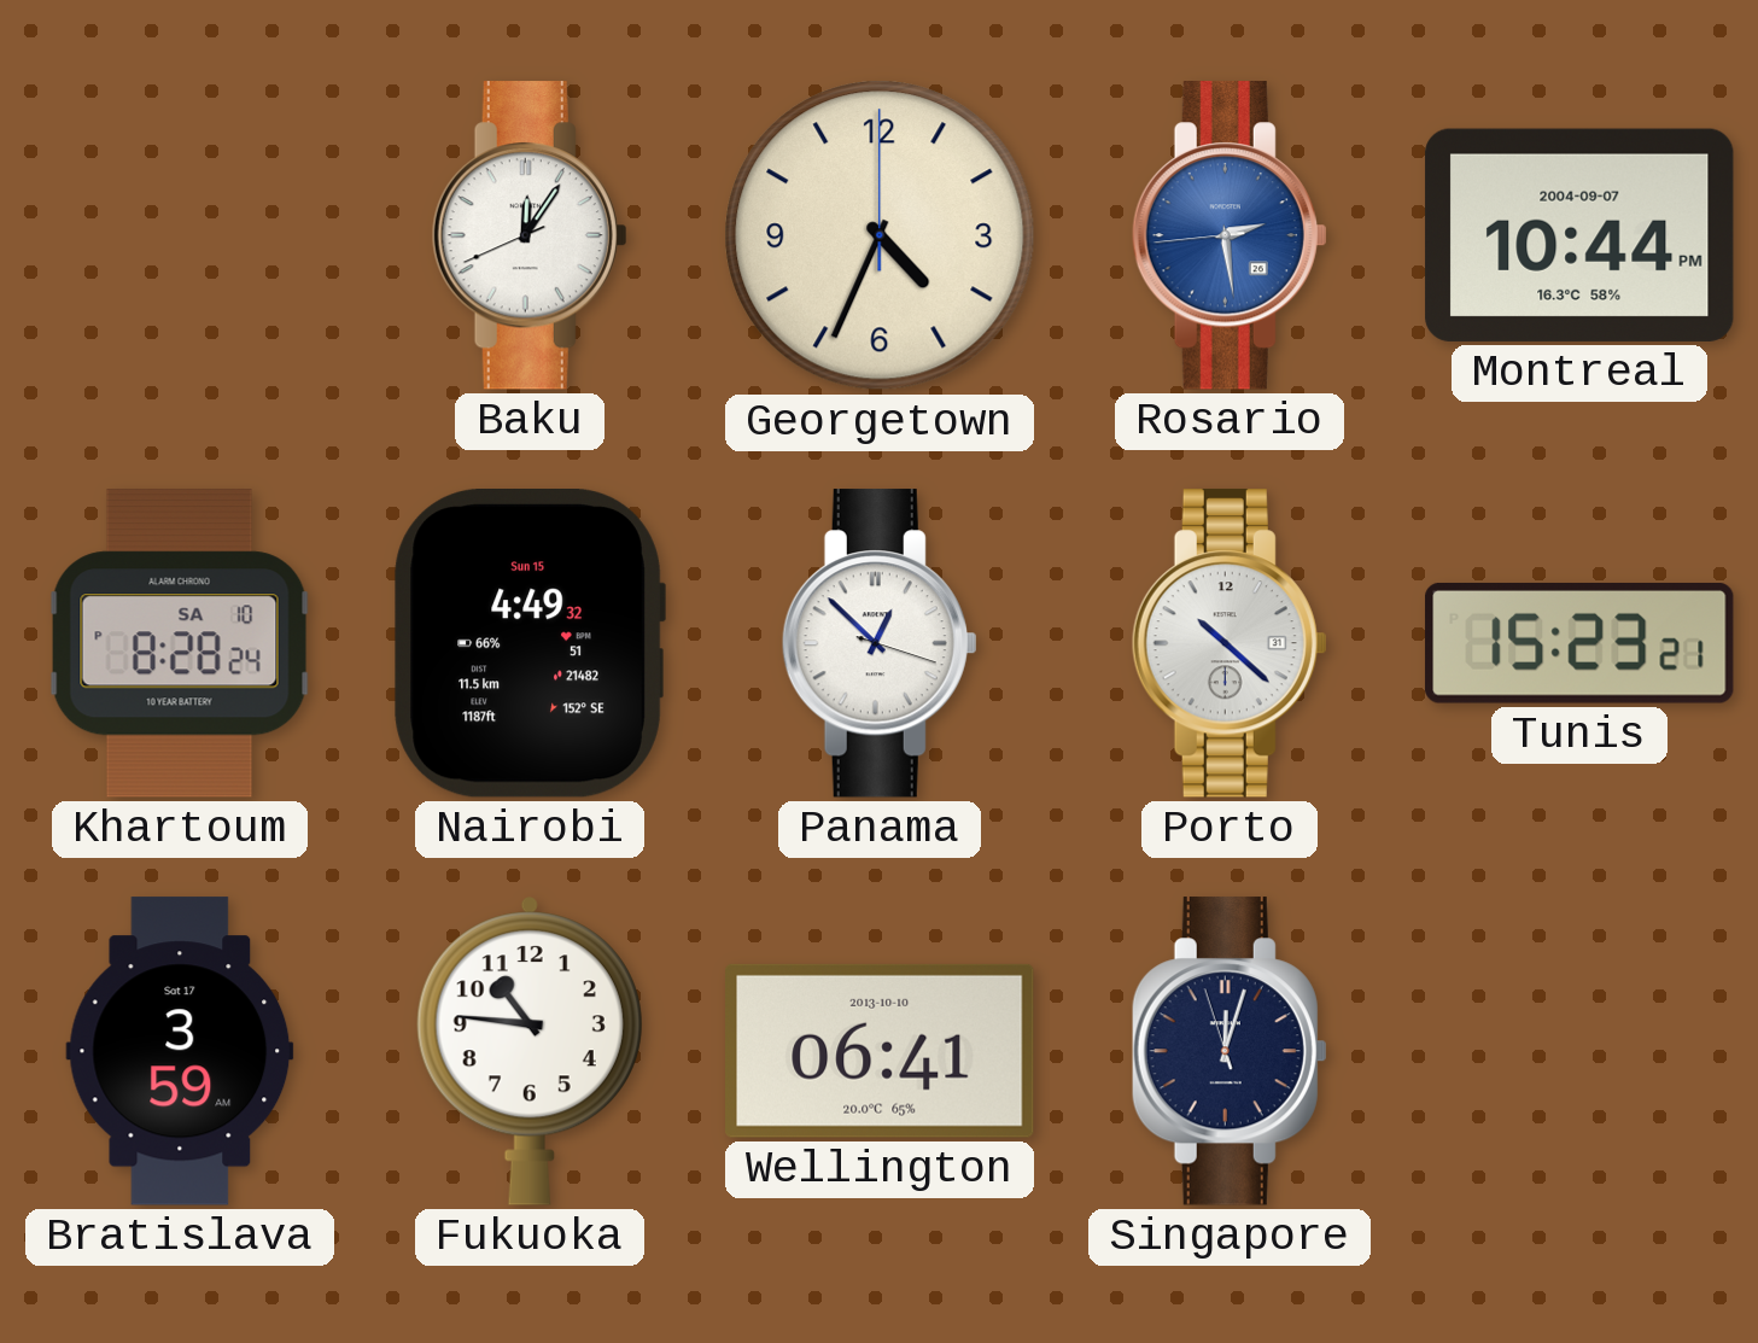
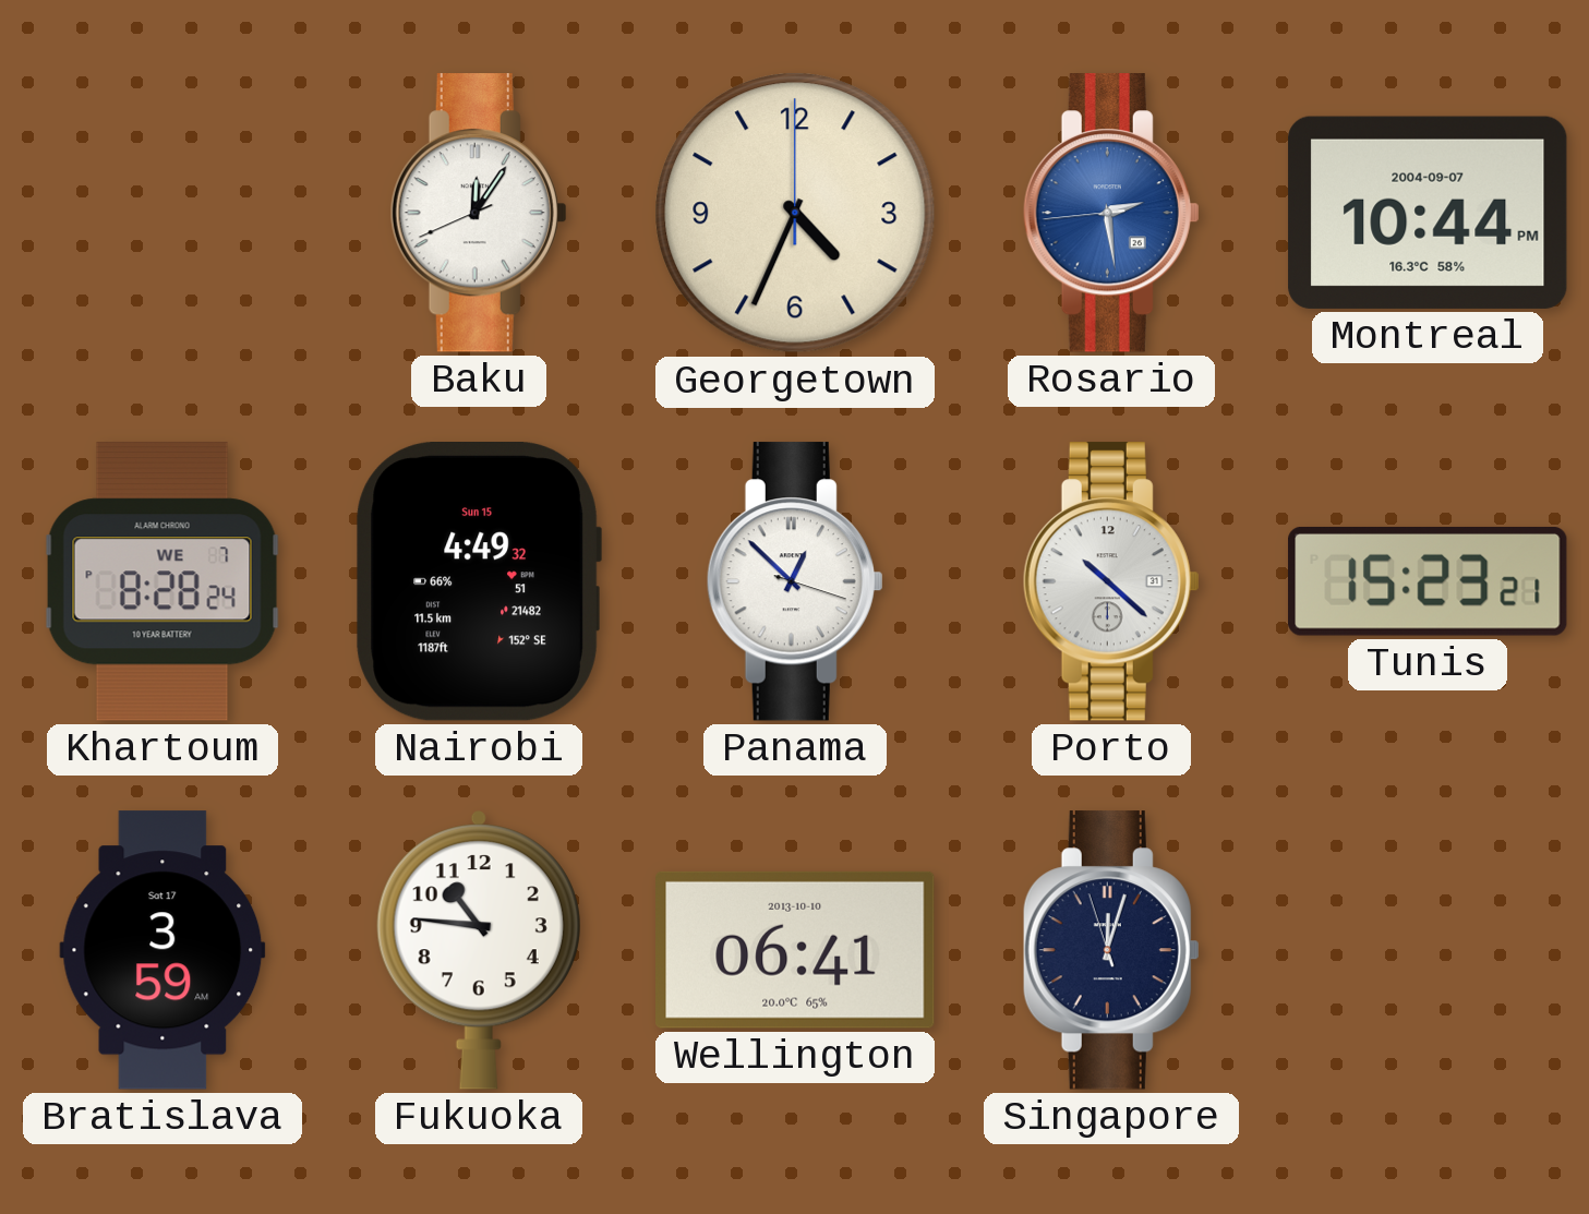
Khartoum date: SA 10 -> WE 7 (162, 581)
